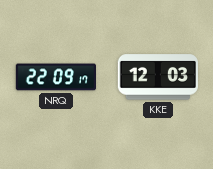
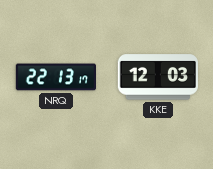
NRQ: 22:09 -> 22:13 (55, 77)
